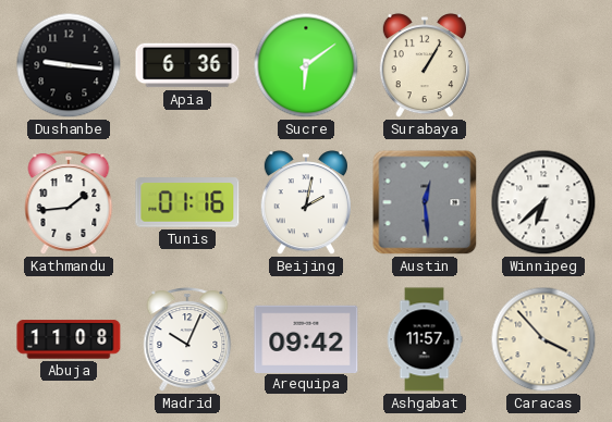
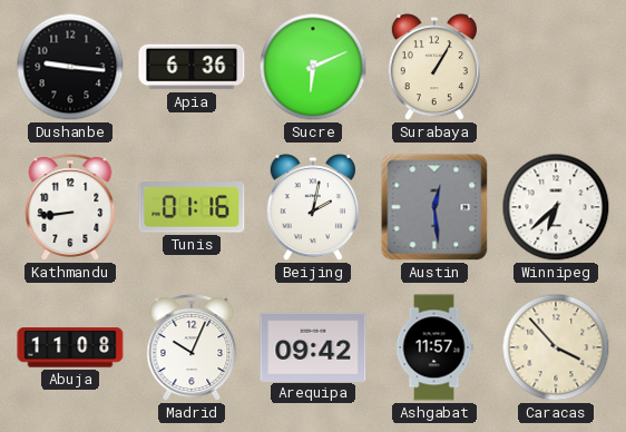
Sucre: 6:09 -> 6:11 (313, 67)
Kathmandu: 1:44 -> 8:44 (70, 207)
